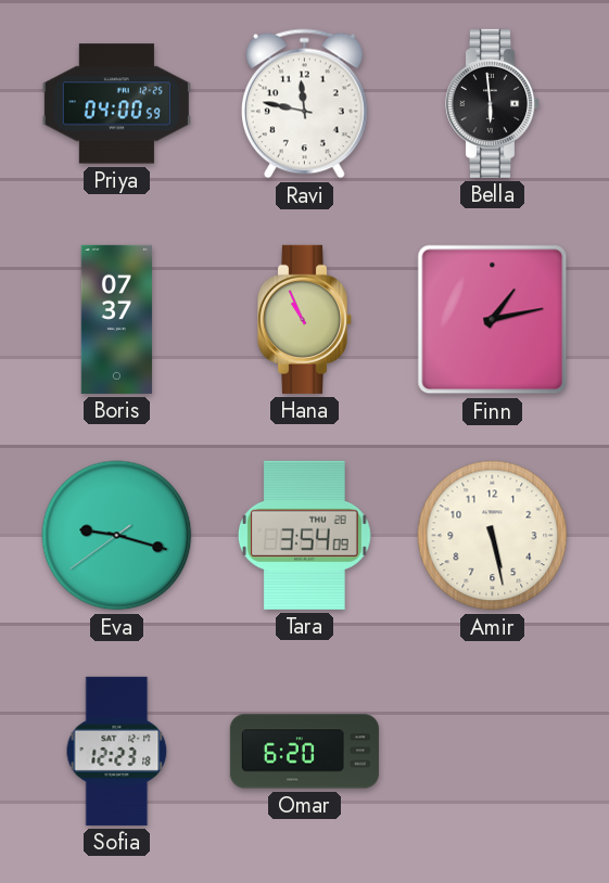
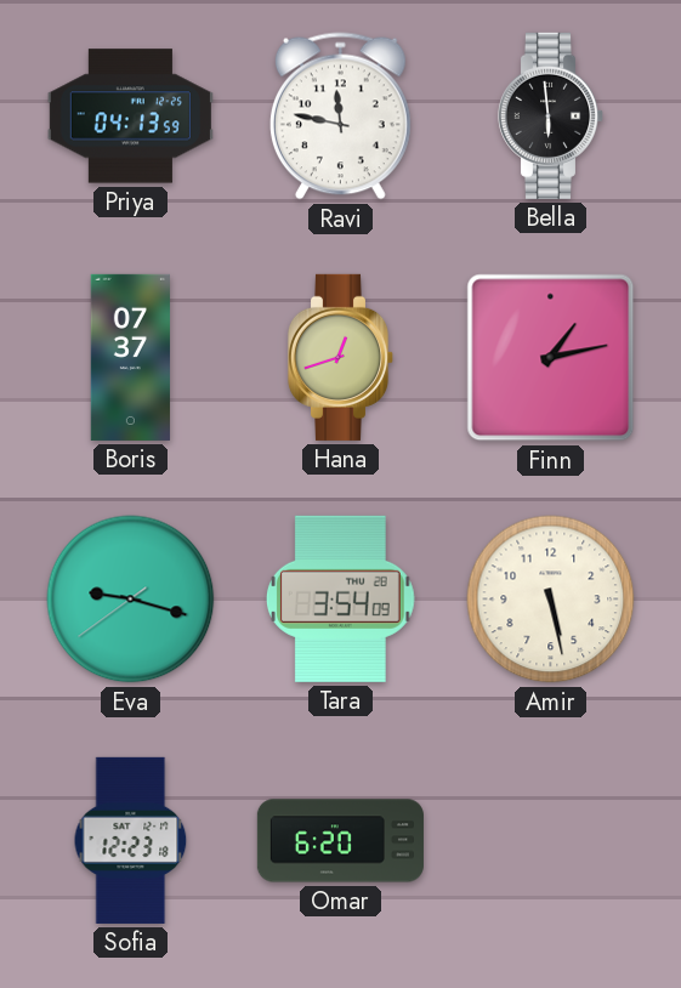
Priya: 04:00 -> 04:13 (130, 117)
Hana: 10:56 -> 12:42 (341, 357)
